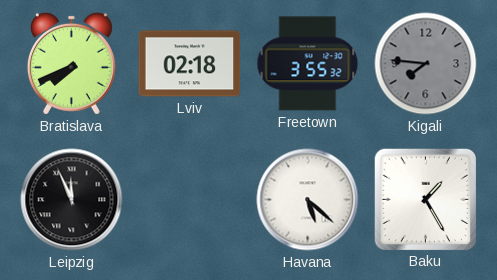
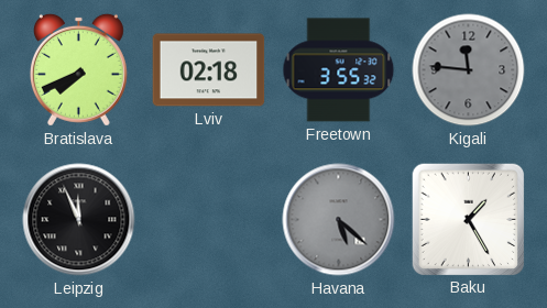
Kigali: 7:46 -> 11:46 (469, 70)
Havana dial: white -> grey (339, 220)
